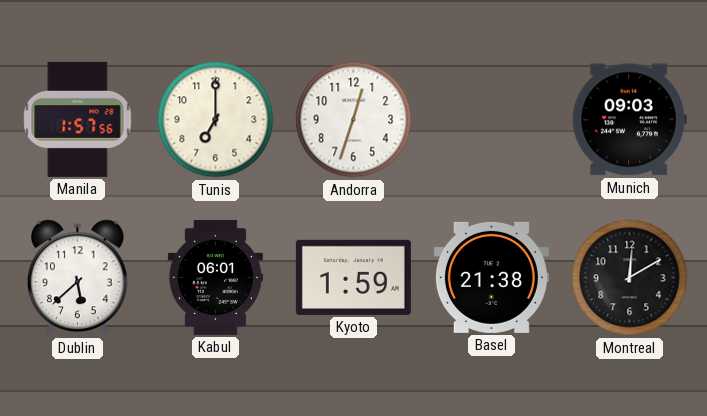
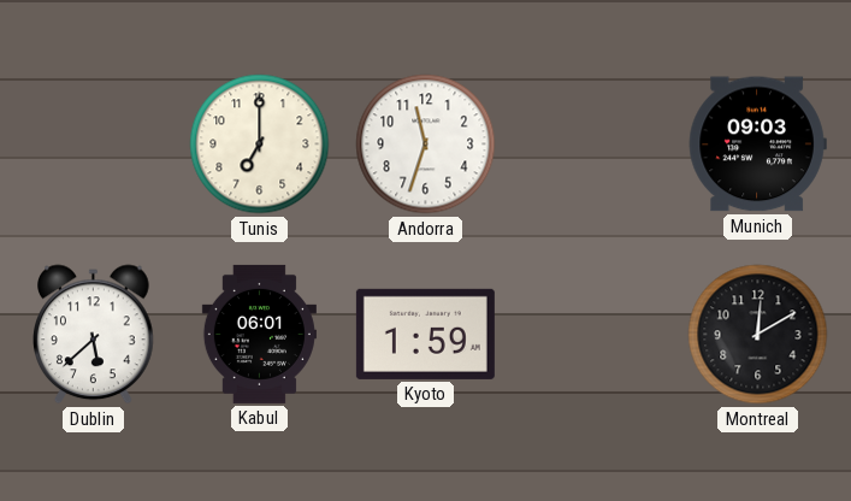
Manila: 1:57 -> none (78, 119)
Andorra: 12:33 -> 11:33 (426, 145)
Basel: 21:38 -> none (491, 277)
